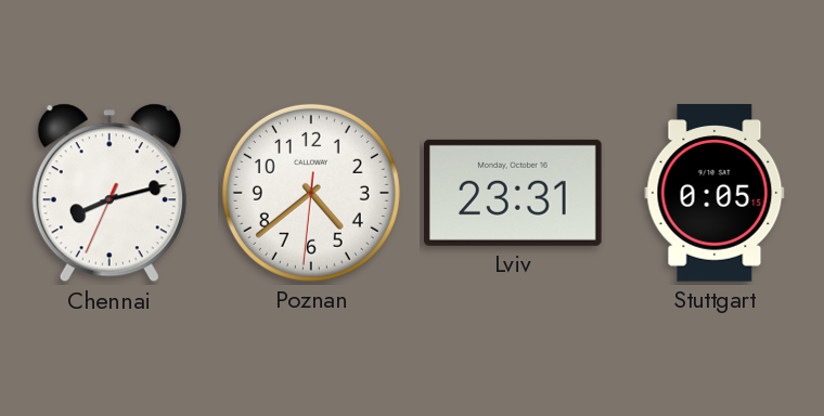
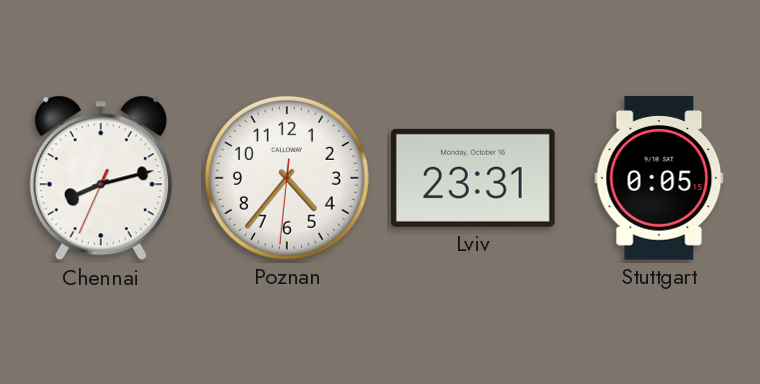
Poznan: 4:38 -> 4:36 (287, 178)
